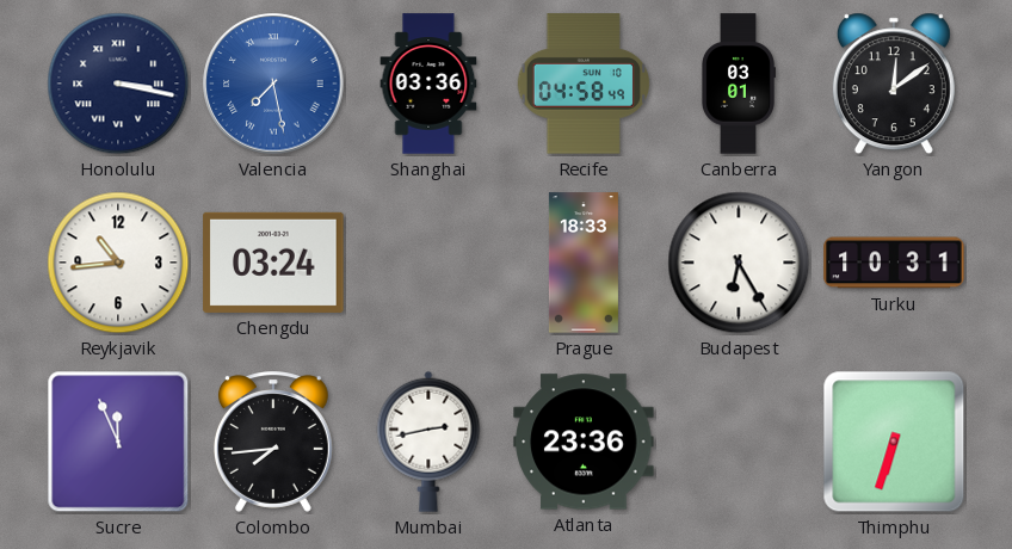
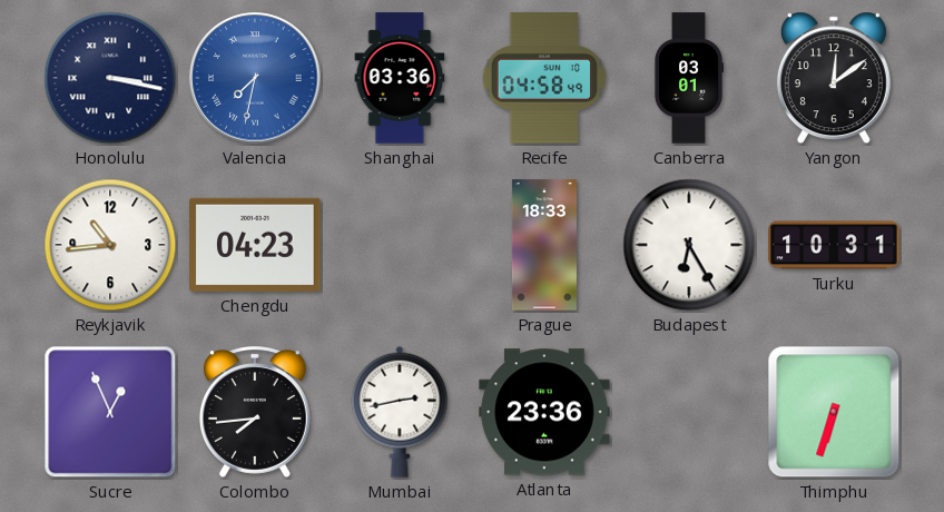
Valencia: 7:28 -> 7:32 (255, 78)
Chengdu: 03:24 -> 04:23 (255, 245)
Sucre: 11:56 -> 12:56 (110, 412)
